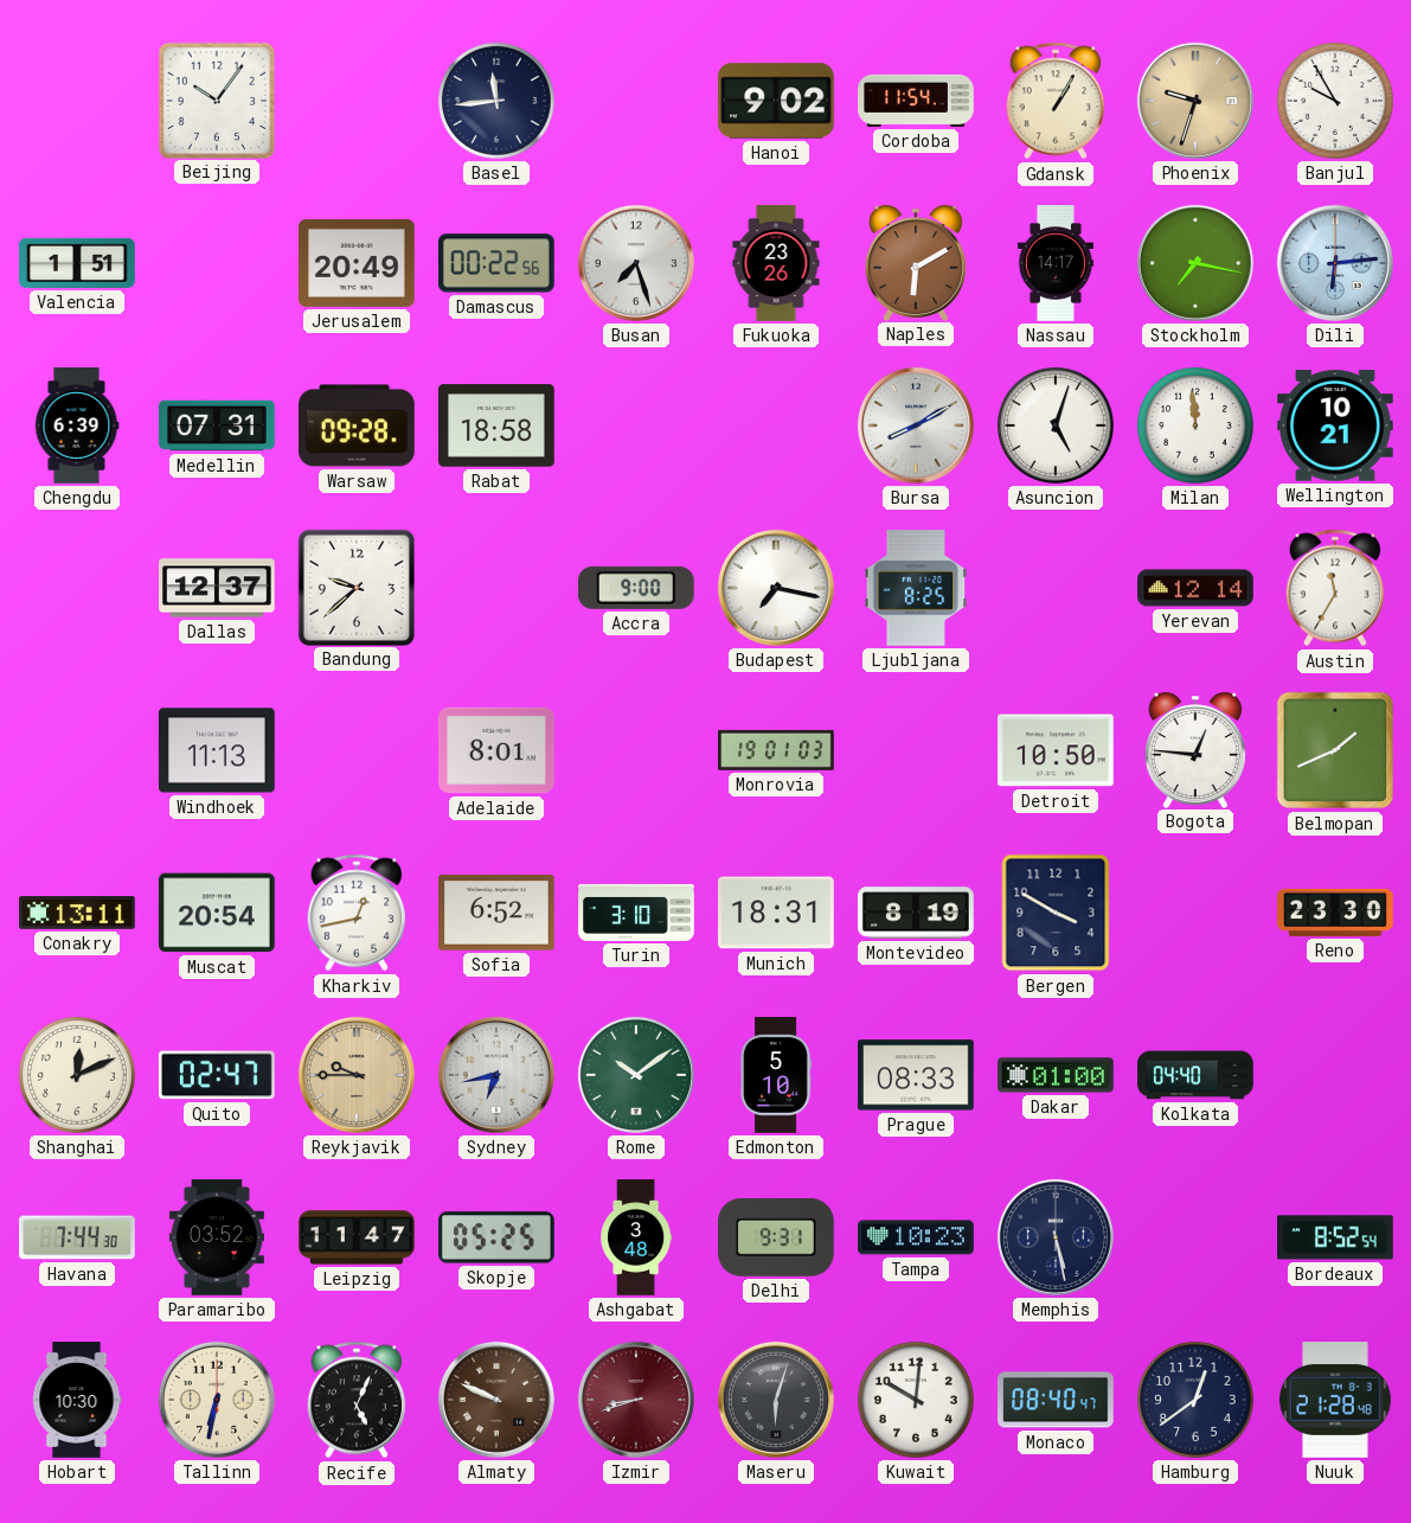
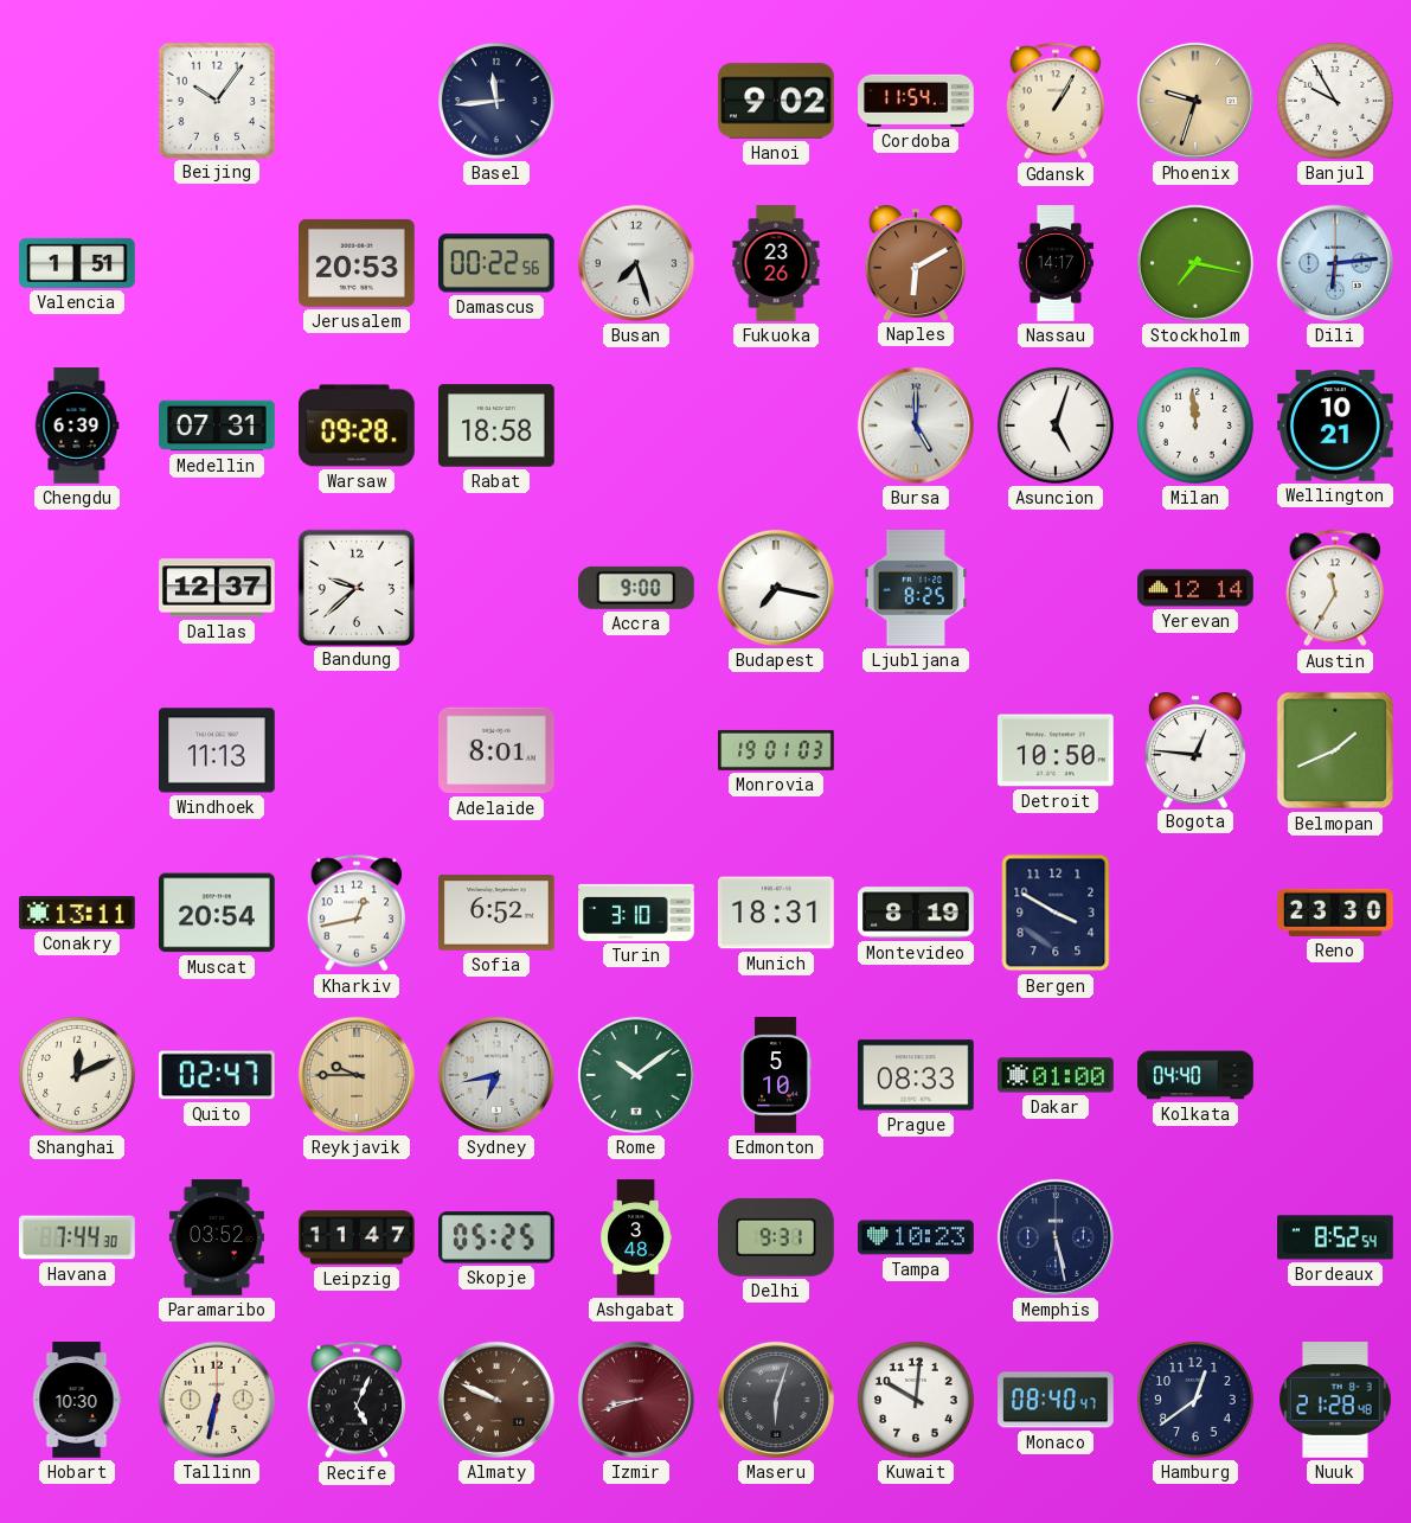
Jerusalem: 20:49 -> 20:53 (358, 263)
Bursa: 8:10 -> 5:00 (916, 425)
